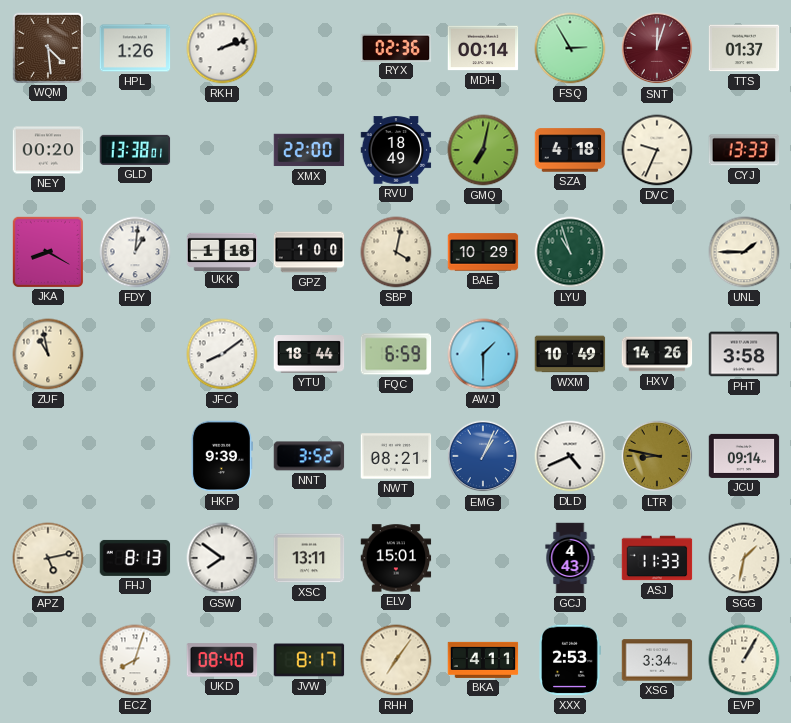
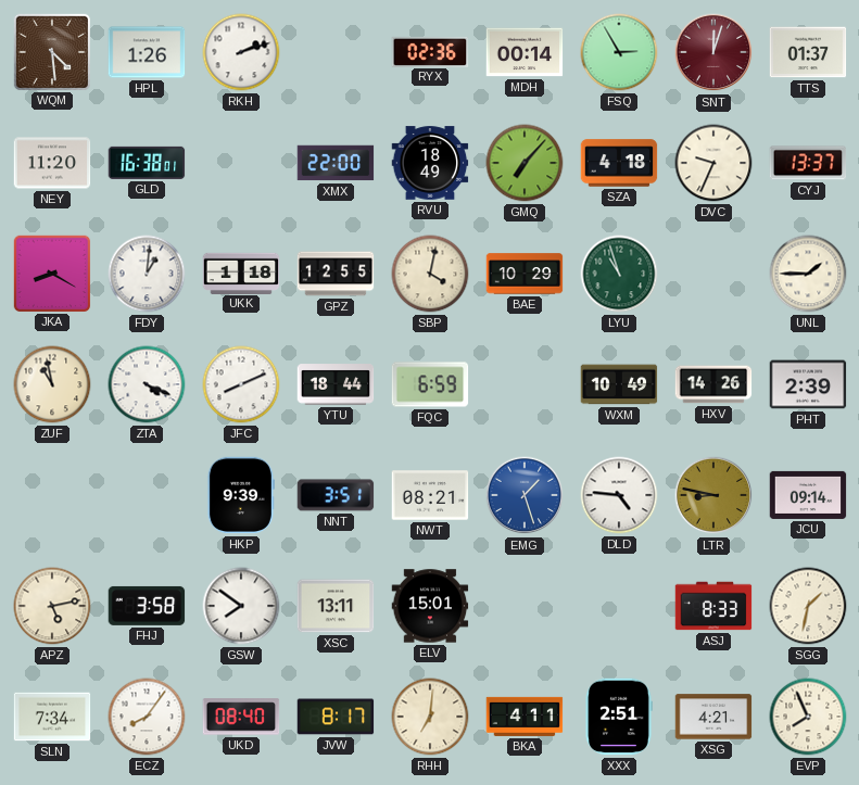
NEY: 00:20 -> 11:20 (52, 163)
GLD: 13:38 -> 16:38 (147, 163)
GMQ: 7:02 -> 7:07 (525, 163)
CYJ: 13:33 -> 13:37 (808, 163)
GPZ: 1:00 -> 12:55 (336, 274)
ZTA: none -> 4:19 (147, 384)
JFC: 8:09 -> 8:11 (241, 384)
AWJ: 1:30 -> none (483, 354)
PHT: 3:58 -> 2:39 (808, 384)
NNT: 3:52 -> 3:51 (336, 495)
EMG: 1:04 -> 1:27 (525, 495)
DLD: 4:41 -> 4:46 (619, 495)
FHJ: 8:13 -> 3:58 (147, 606)
GCJ: 4:43 -> none (570, 558)
ASJ: 11:33 -> 8:33 (713, 606)
SLN: none -> 7:34 (52, 717)
ECZ: 8:03 -> 8:06 (147, 717)
RHH: 7:06 -> 7:01 (430, 717)
XXX: 2:53 -> 2:51 (619, 717)
XSG: 3:34 -> 4:21 (713, 717)
EVP: 1:05 -> 7:56 (808, 717)
